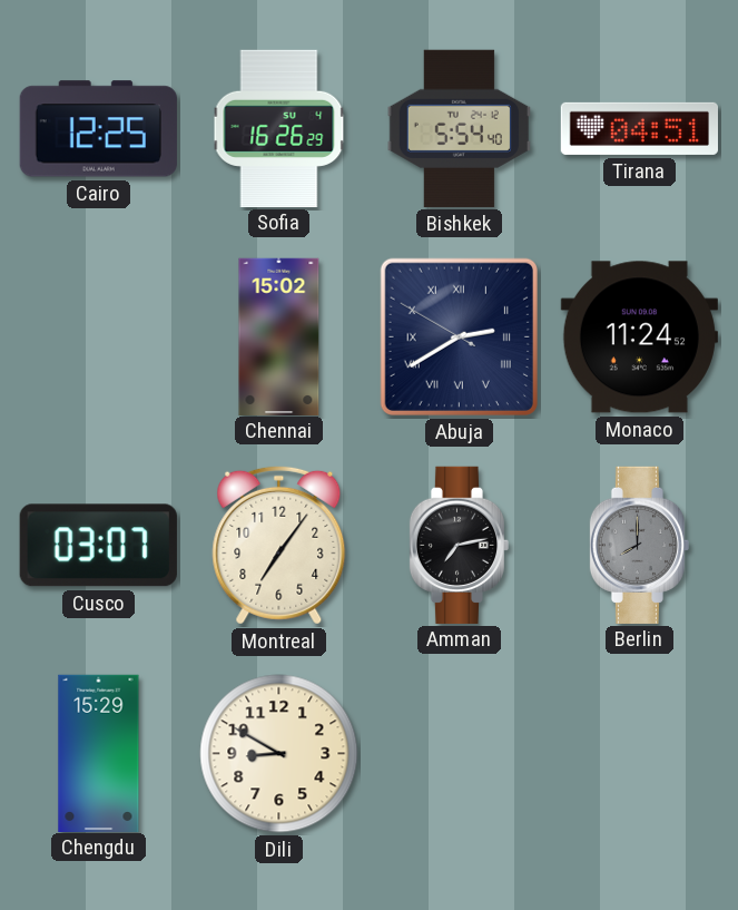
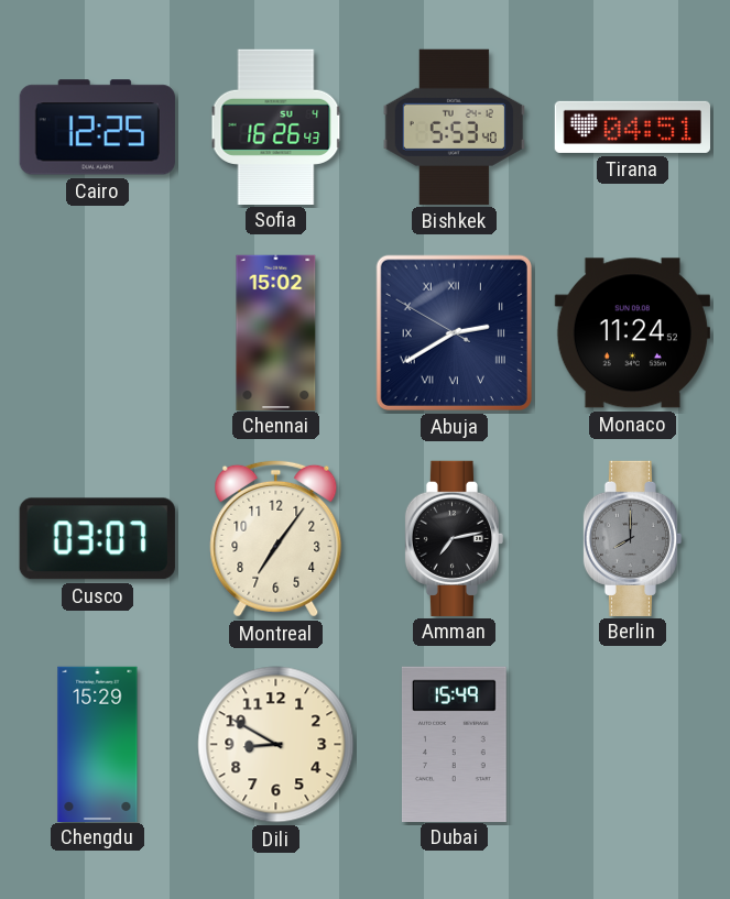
Sofia: 16:26:29 -> 16:26:43 (276, 127)
Bishkek: 5:54 -> 5:53 (454, 127)
Dubai: none -> 15:49 (454, 744)
